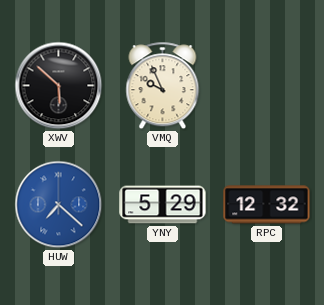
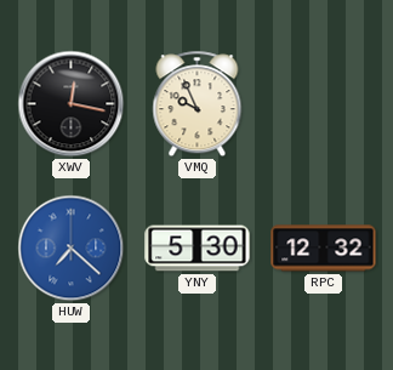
XWV: 5:52 -> 12:17 (72, 104)
YNY: 5:29 -> 5:30 (198, 249)
